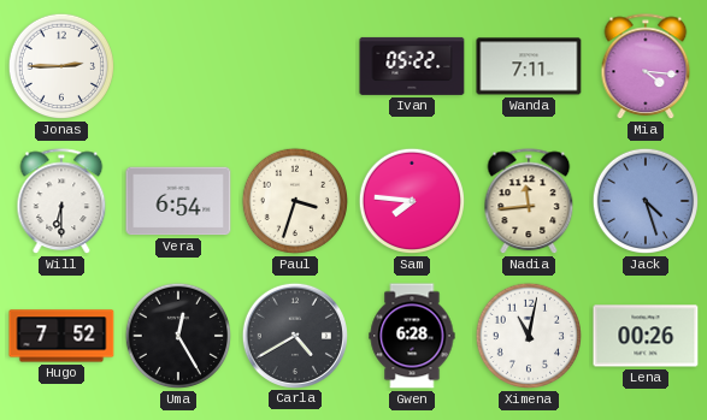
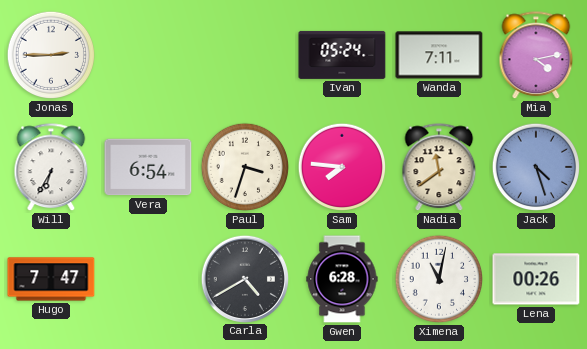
Ivan: 05:22 -> 05:24 (342, 55)
Mia: 4:16 -> 4:13 (536, 56)
Will: 6:30 -> 6:35 (51, 168)
Nadia: 11:44 -> 11:39 (439, 168)
Hugo: 7:52 -> 7:47 (51, 279)
Uma: 12:25 -> none (178, 336)
